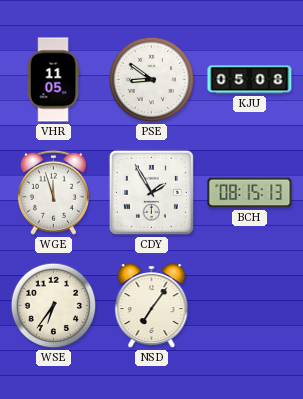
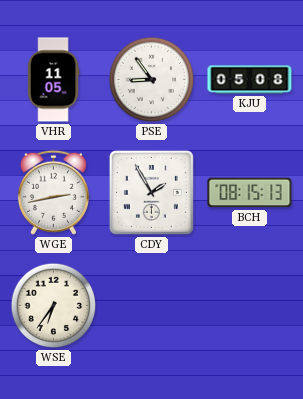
PSE: 8:51 -> 8:54 (152, 80)
WGE: 11:57 -> 2:43 (53, 192)
NSD: 7:06 -> none (152, 306)
